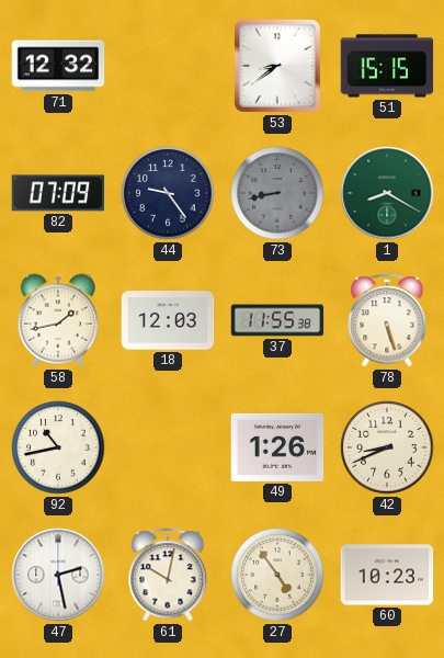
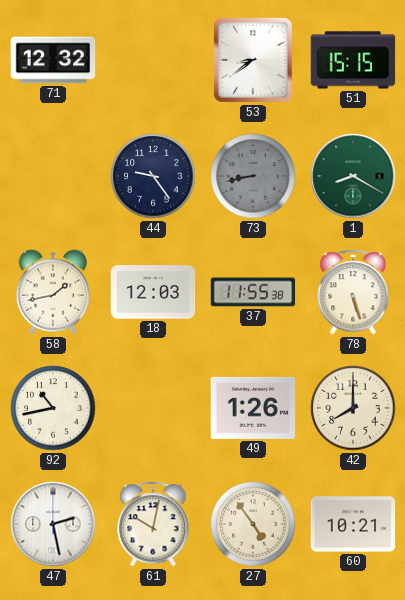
82: 07:09 -> none (58, 193)
42: 8:41 -> 8:00 (353, 408)
60: 10:23 -> 10:21 (353, 524)
